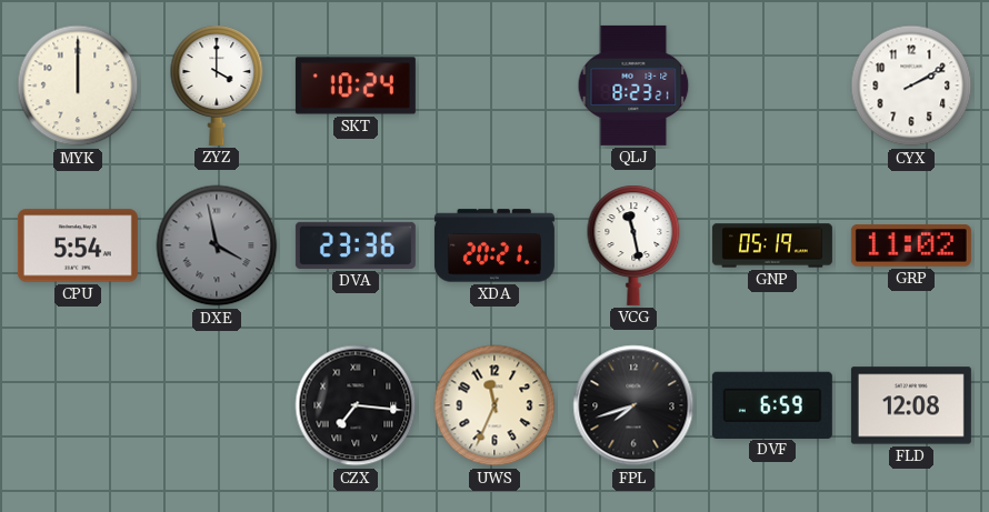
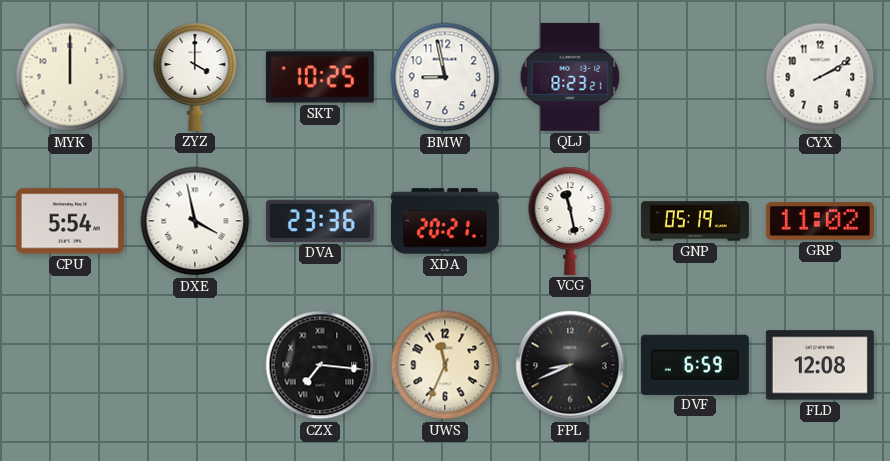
SKT: 10:24 -> 10:25 (320, 77)
BMW: none -> 8:58 (445, 77)
DXE dial: grey -> white (195, 221)
FPL: 7:42 -> 8:41 (570, 365)
